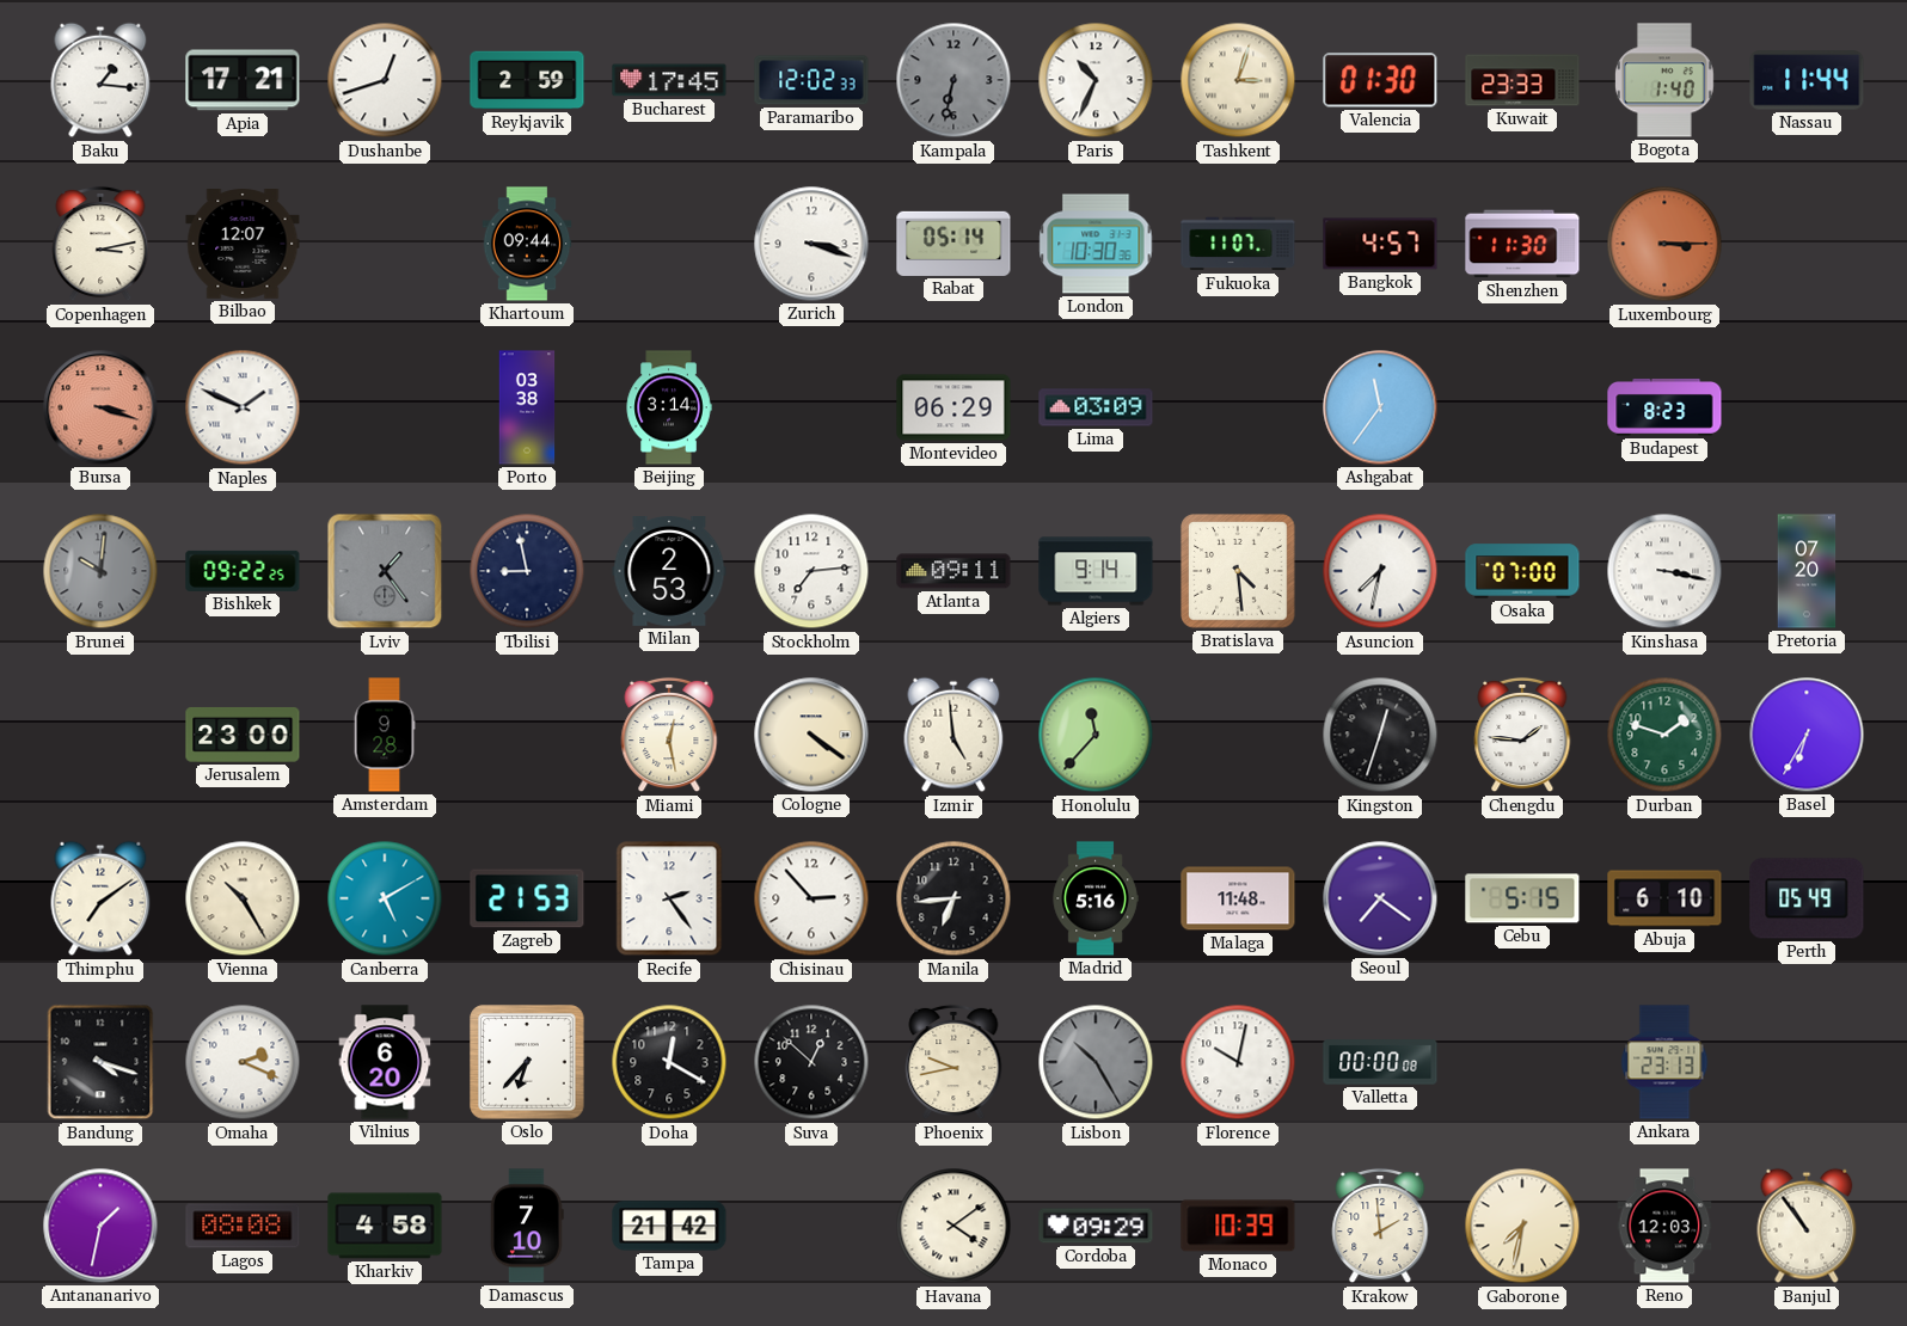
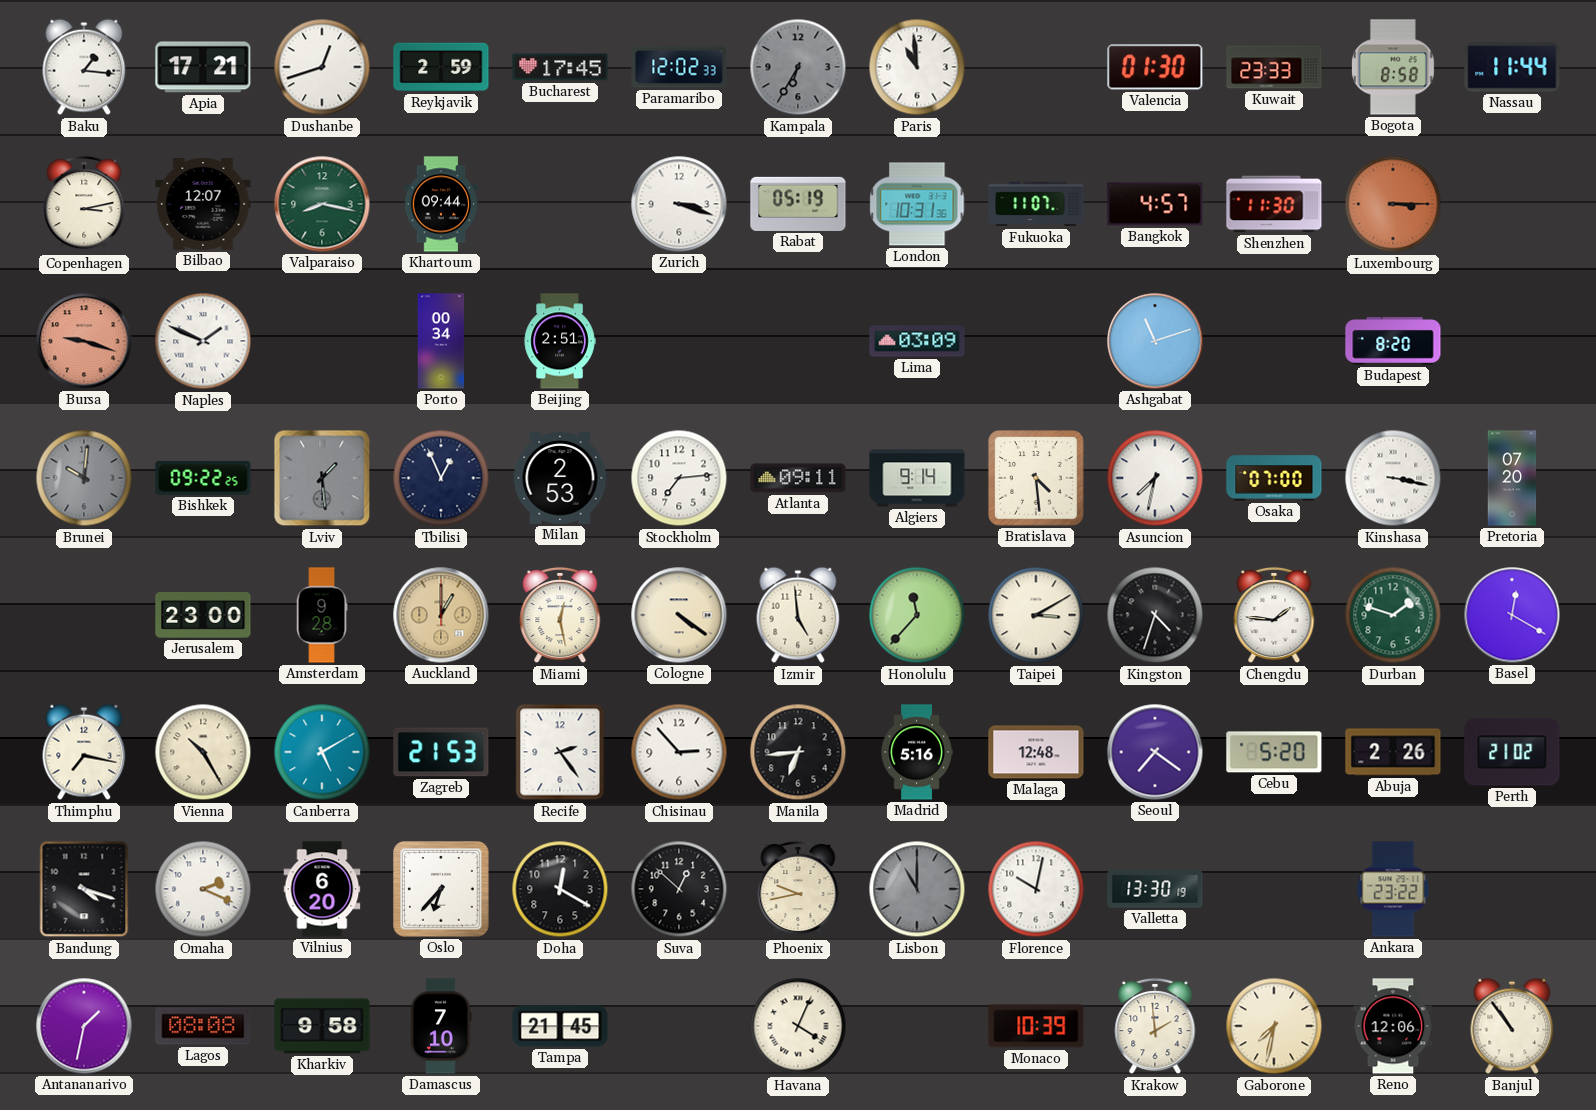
Kampala: 6:32 -> 6:35 (798, 67)
Paris: 10:34 -> 10:59 (917, 67)
Tashkent: 3:03 -> none (1238, 80)
Bogota: 1:40 -> 8:58 (1393, 67)
Valparaiso: none -> 8:17 (322, 204)
Rabat: 05:14 -> 05:19 (798, 204)
London: 10:30 -> 10:31 (917, 204)
Bursa: 3:18 -> 9:18 (84, 341)
Porto: 03:38 -> 00:34 (441, 341)
Beijing: 3:14 -> 2:51 (560, 341)
Montevideo: 06:29 -> none (953, 407)
Ashgabat: 11:36 -> 11:12 (1155, 341)
Budapest: 8:23 -> 8:20 (1393, 342)
Lviv: 1:24 -> 1:29 (322, 478)
Tbilisi: 8:58 -> 12:56 (441, 478)
Auckland: none -> 1:00 (441, 615)
Taipei: none -> 3:10 (1036, 615)
Kingston: 12:33 -> 4:33 (1155, 615)
Basel: 6:35 -> 12:20 (1512, 615)
Thimphu: 7:09 -> 7:17 (84, 752)
Malaga: 11:48 -> 12:48 (1036, 752)
Cebu: 5:15 -> 5:20 (1274, 752)
Abuja: 6:10 -> 2:26 (1393, 752)
Perth: 05:49 -> 21:02 (1512, 752)
Lisbon: 10:25 -> 11:00 (917, 889)
Valletta: 00:00 -> 13:30 (1155, 889)
Ankara: 23:13 -> 23:22 (1393, 889)
Kharkiv: 4:58 -> 9:58 (322, 1026)
Tampa: 21:42 -> 21:45 (560, 1026)
Havana: 4:09 -> 4:04 (798, 1026)
Cordoba: 09:29 -> none (1096, 1226)
Reno: 12:03 -> 12:06 (1393, 1026)
